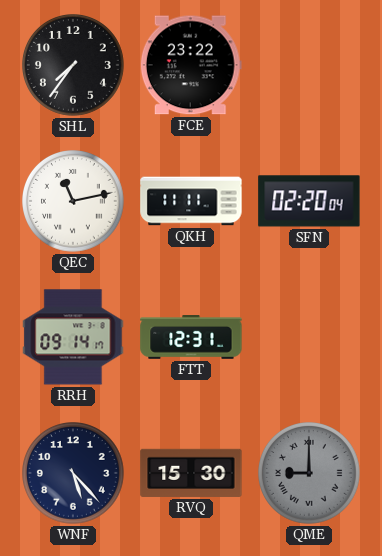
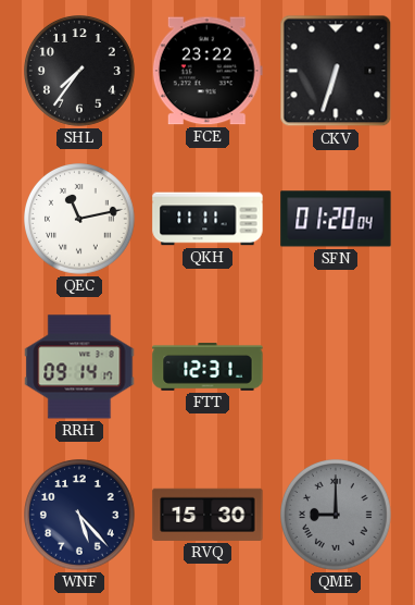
CKV: none -> 6:33 (336, 71)
SFN: 02:20 -> 01:20 (336, 219)
